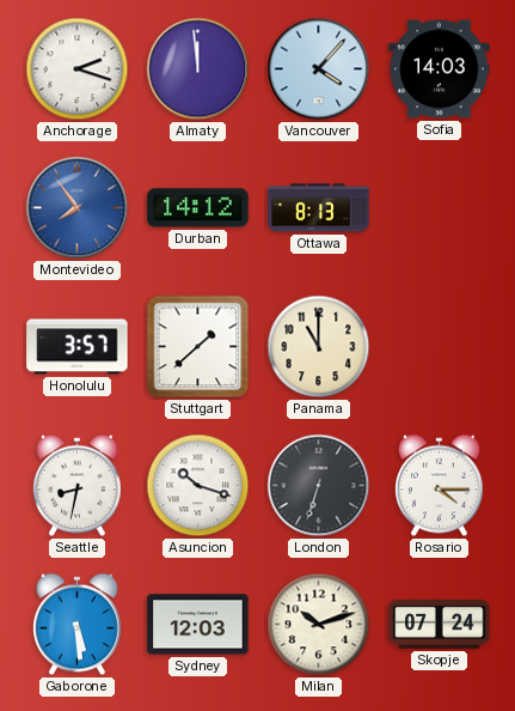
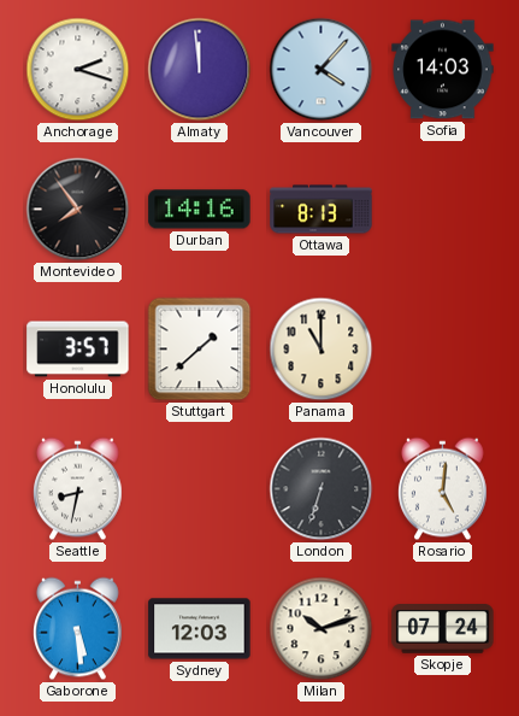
Montevideo dial: blue -> black (78, 210)
Durban: 14:12 -> 14:16 (200, 210)
Asuncion: 10:18 -> none (198, 486)
Rosario: 4:15 -> 5:01 (443, 489)
